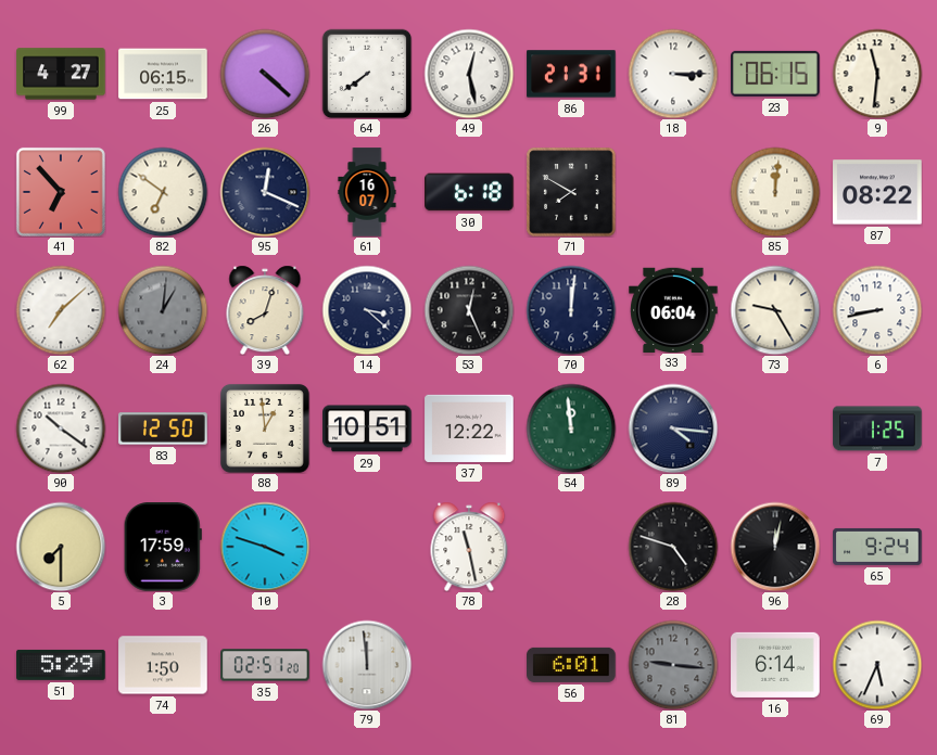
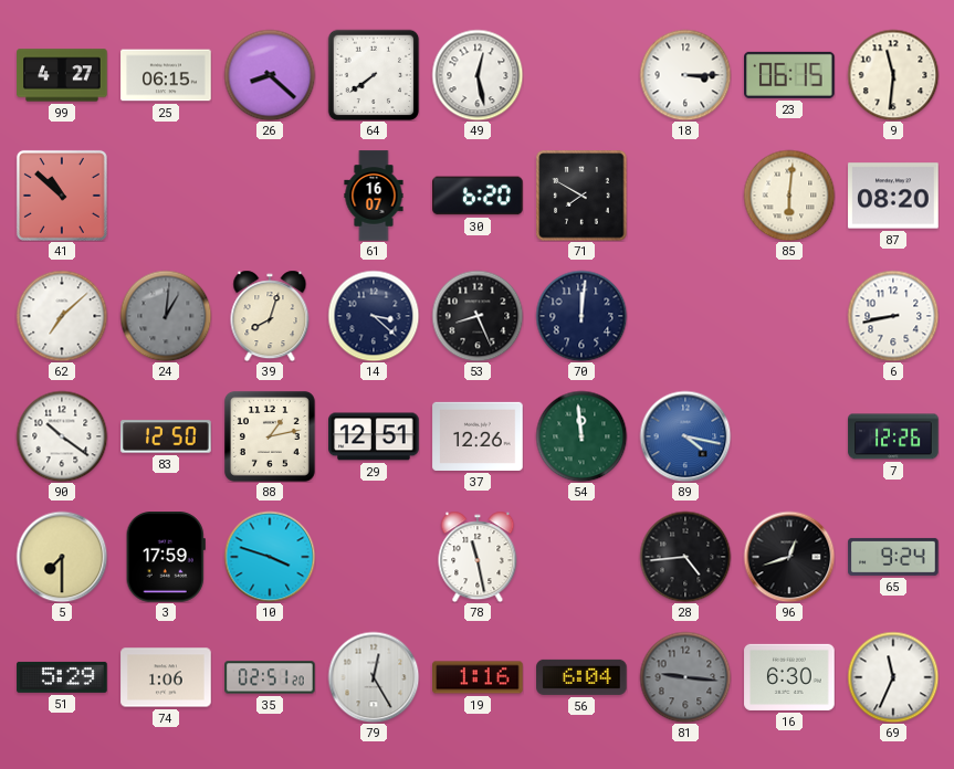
26: 4:22 -> 8:22 (270, 75)
86: 21:31 -> none (571, 74)
41: 6:53 -> 10:52 (62, 196)
82: 6:51 -> none (163, 192)
95: 12:19 -> none (265, 192)
30: 6:18 -> 6:20 (478, 196)
85: 12:01 -> 6:01 (789, 196)
87: 08:22 -> 08:20 (893, 196)
53: 12:26 -> 8:26 (478, 316)
33: 06:04 -> none (673, 309)
73: 9:25 -> none (775, 310)
88: 12:59 -> 1:13 (270, 436)
29: 10:51 -> 12:51 (374, 436)
37: 12:22 -> 12:26 (478, 436)
89: 4:16 -> 4:17 (685, 436)
89 dial: navy -> blue (685, 436)
7: 1:25 -> 12:26 (893, 436)
28: 4:48 -> 4:44 (685, 557)
96: 12:02 -> 12:42 (789, 557)
74: 1:50 -> 1:06 (166, 677)
79: 11:59 -> 12:25 (374, 677)
19: none -> 1:16 (478, 677)
56: 6:01 -> 6:04 (581, 677)
16: 6:14 -> 6:30 (789, 677)
69: 5:34 -> 11:34 (893, 677)
